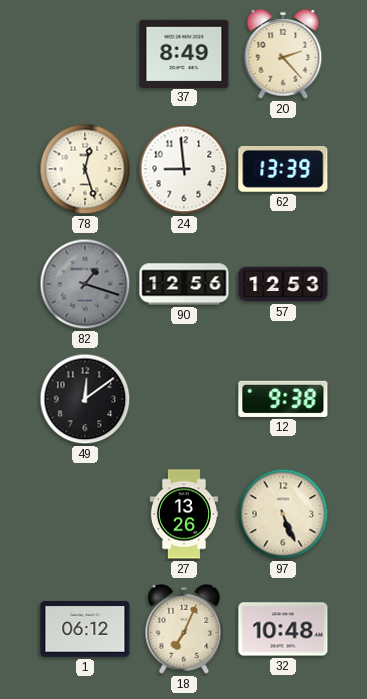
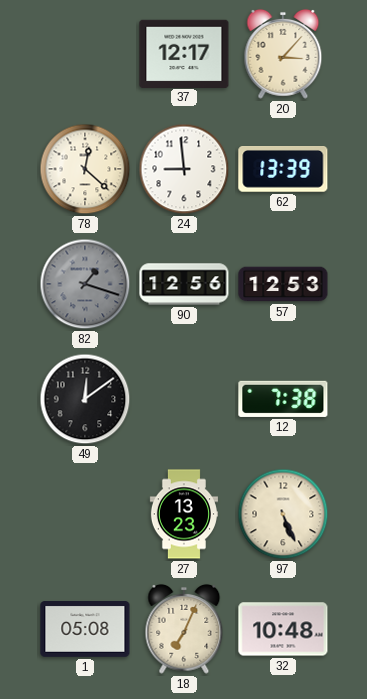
37: 8:49 -> 12:17 (184, 53)
20: 2:23 -> 3:07 (283, 54)
78: 12:27 -> 12:22 (85, 169)
12: 9:38 -> 7:38 (283, 399)
27: 13:26 -> 13:23 (184, 514)
1: 06:12 -> 05:08 (85, 630)
